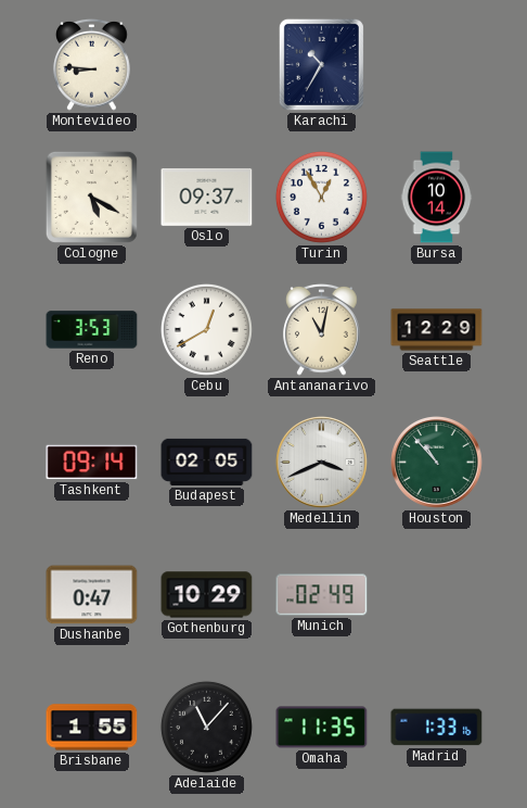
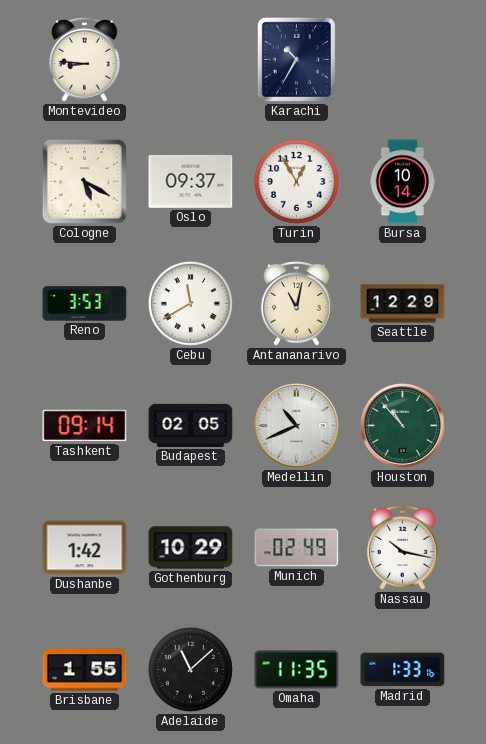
Cebu: 12:40 -> 11:40 (190, 303)
Medellin: 3:41 -> 10:41 (297, 426)
Dushanbe: 0:47 -> 1:42 (85, 548)
Nassau: none -> 10:17 (403, 547)
Adelaide: 11:07 -> 11:08 (190, 669)
